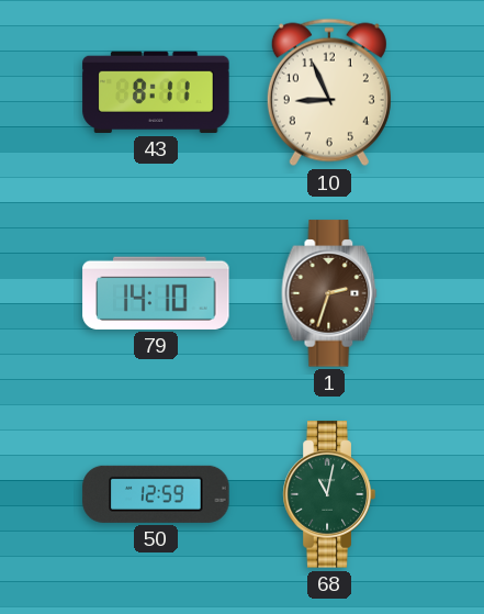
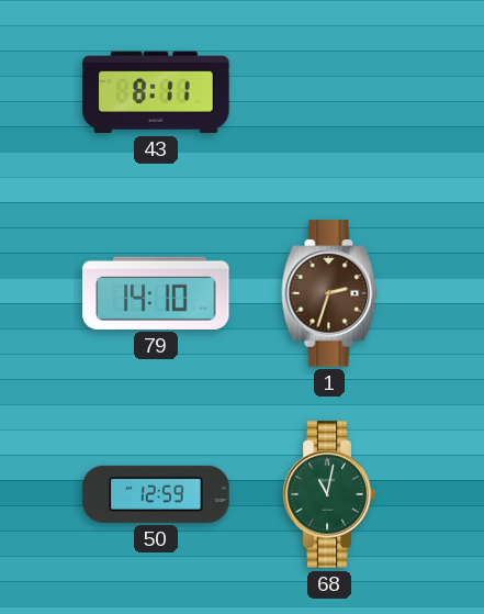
10: 8:56 -> none (329, 92)
